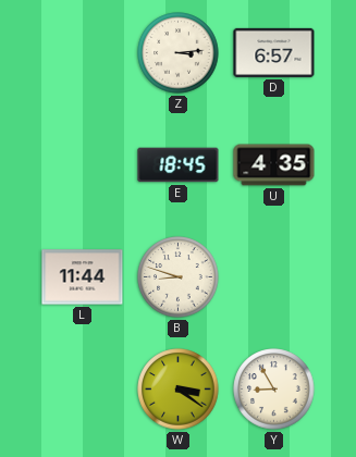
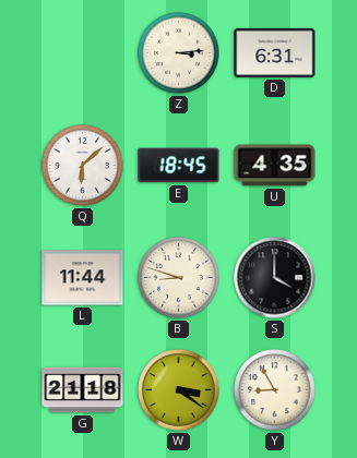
D: 6:57 -> 6:31 (275, 52)
Q: none -> 6:08 (83, 166)
S: none -> 4:00 (275, 278)
G: none -> 21:18 (83, 390)
